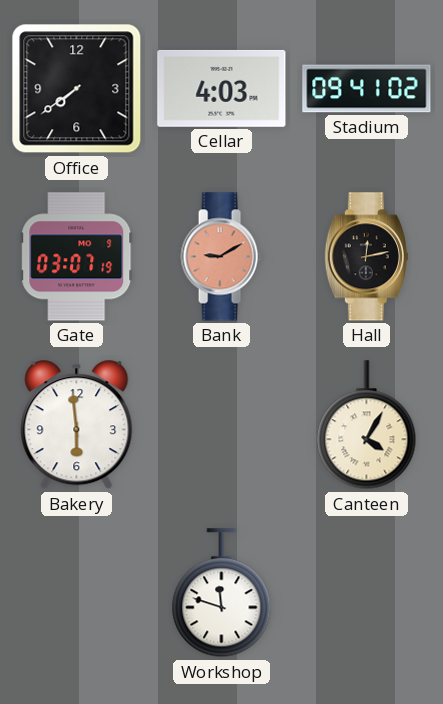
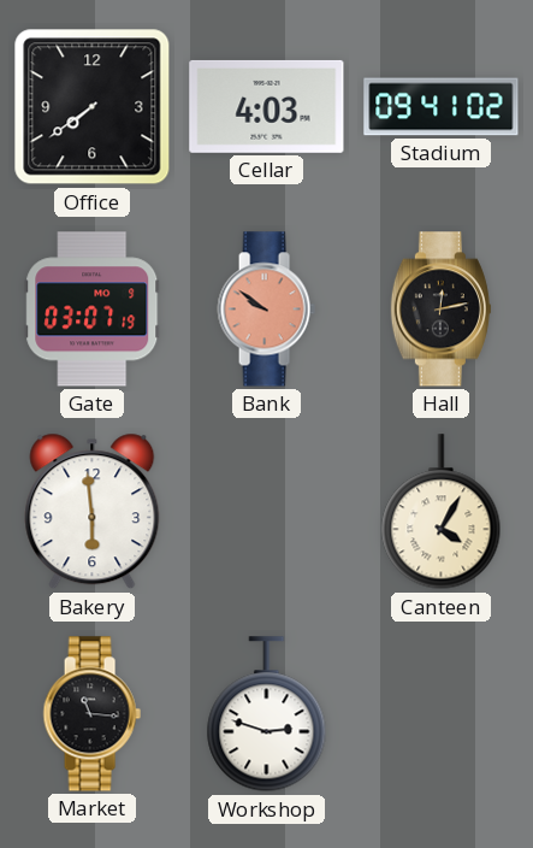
Bank: 9:10 -> 9:51 (266, 310)
Market: none -> 11:16 (91, 714)
Workshop: 11:48 -> 2:48 (267, 714)
